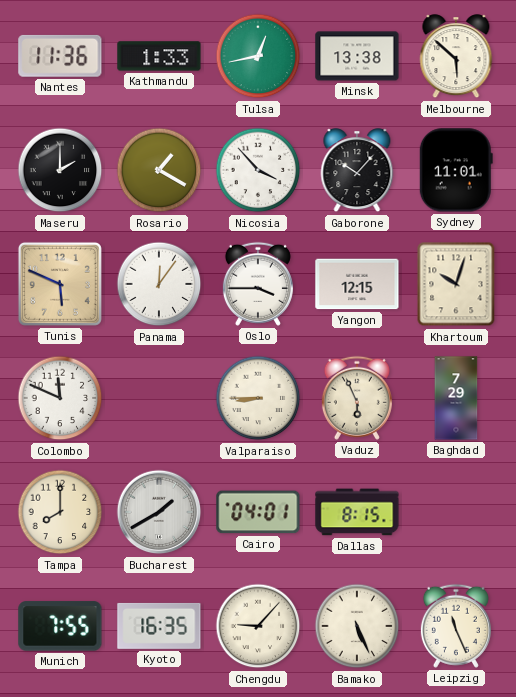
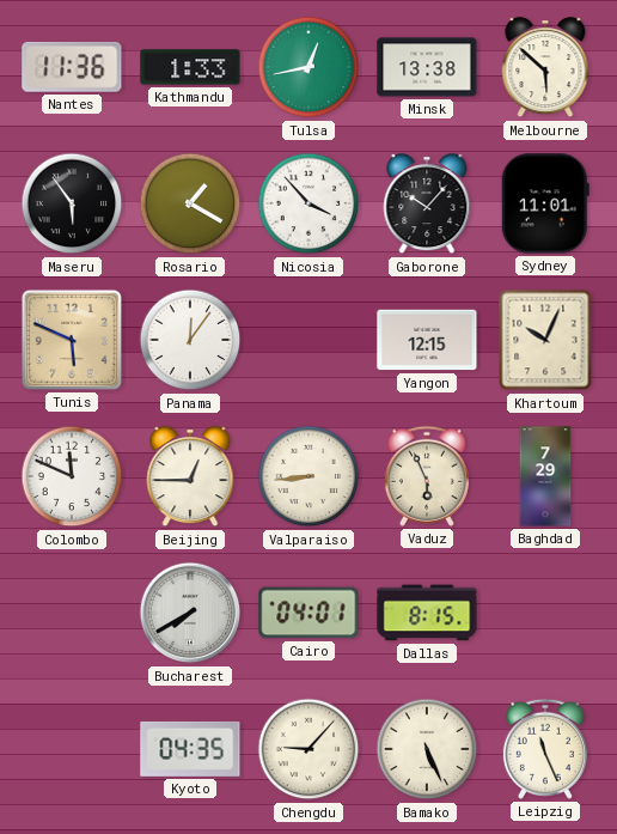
Maseru: 2:00 -> 5:54 (72, 203)
Oslo: 3:45 -> none (258, 284)
Khartoum: 10:03 -> 10:04 (545, 340)
Beijing: none -> 12:45 (190, 477)
Valparaiso: 8:45 -> 8:44 (308, 476)
Tampa: 8:00 -> none (60, 512)
Bucharest: 1:40 -> 7:40 (190, 613)
Munich: 7:55 -> none (60, 626)
Kyoto: 16:35 -> 04:35 (190, 749)
